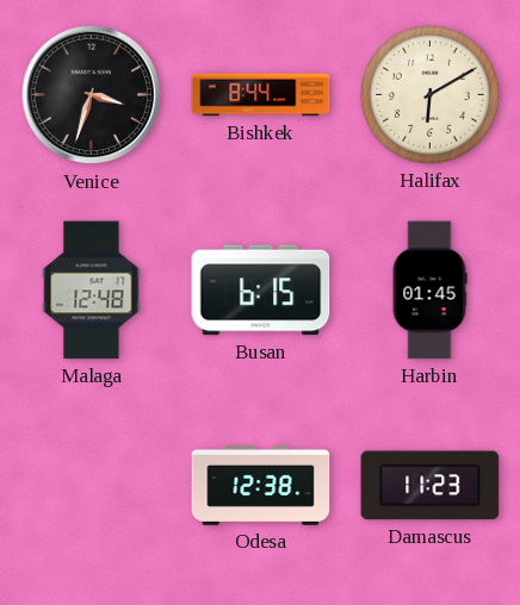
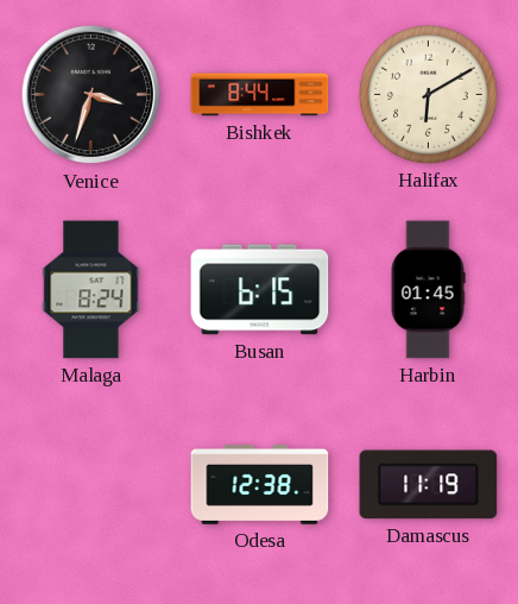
Malaga: 12:48 -> 8:24 (91, 290)
Damascus: 11:23 -> 11:19 (429, 485)
